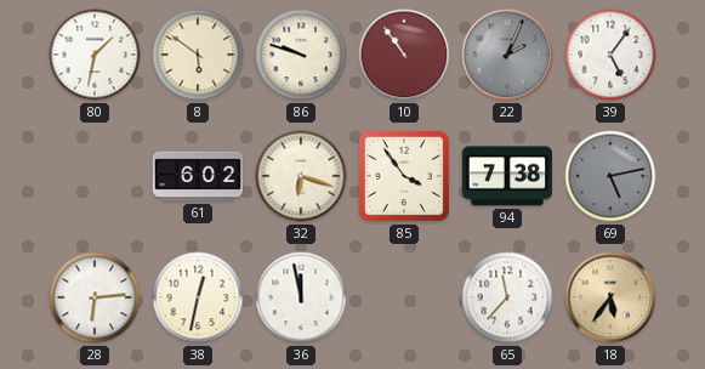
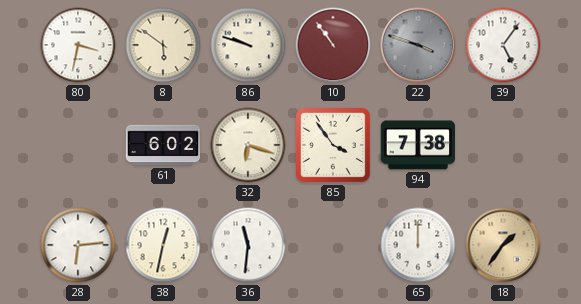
80: 1:32 -> 3:32 (78, 45)
22: 2:04 -> 3:48 (418, 45)
69: 5:13 -> none (610, 176)
36: 11:58 -> 11:31 (248, 245)
65: 11:37 -> 12:00 (418, 245)
18: 5:36 -> 1:36 (503, 245)
